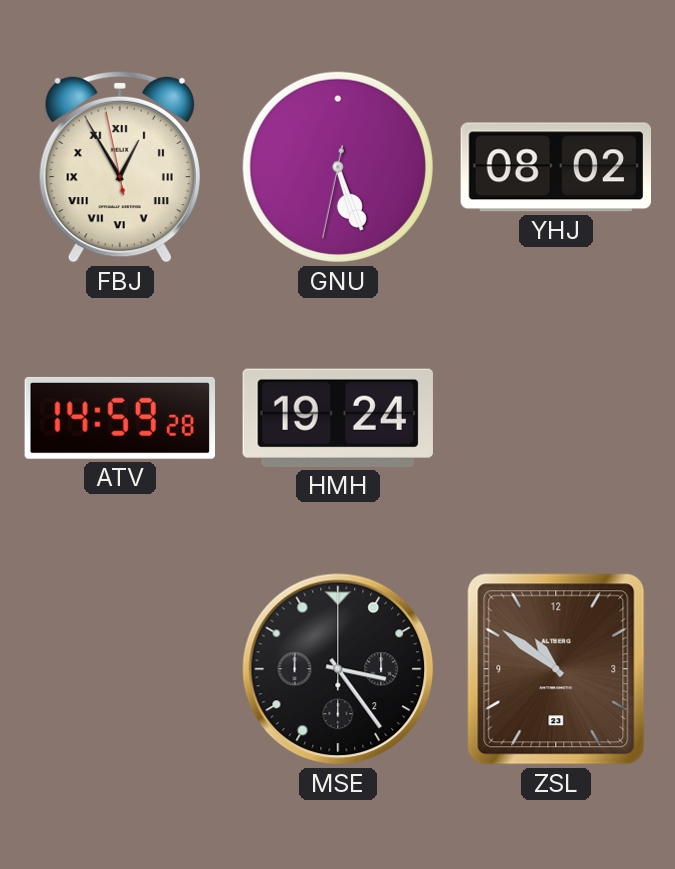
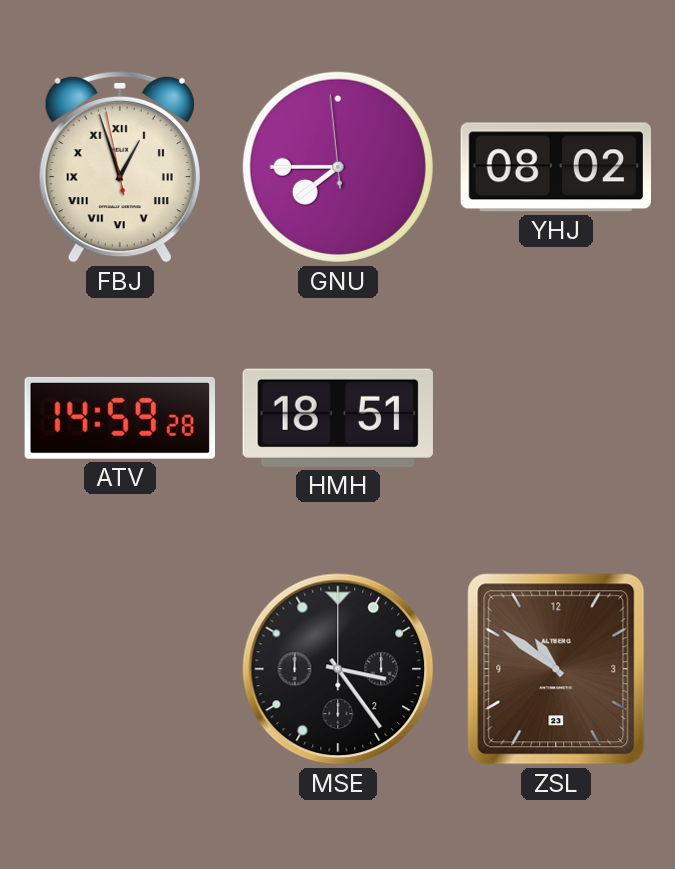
FBJ: 12:54 -> 12:56 (120, 167)
GNU: 5:26 -> 7:44 (338, 167)
HMH: 19:24 -> 18:51 (338, 418)
